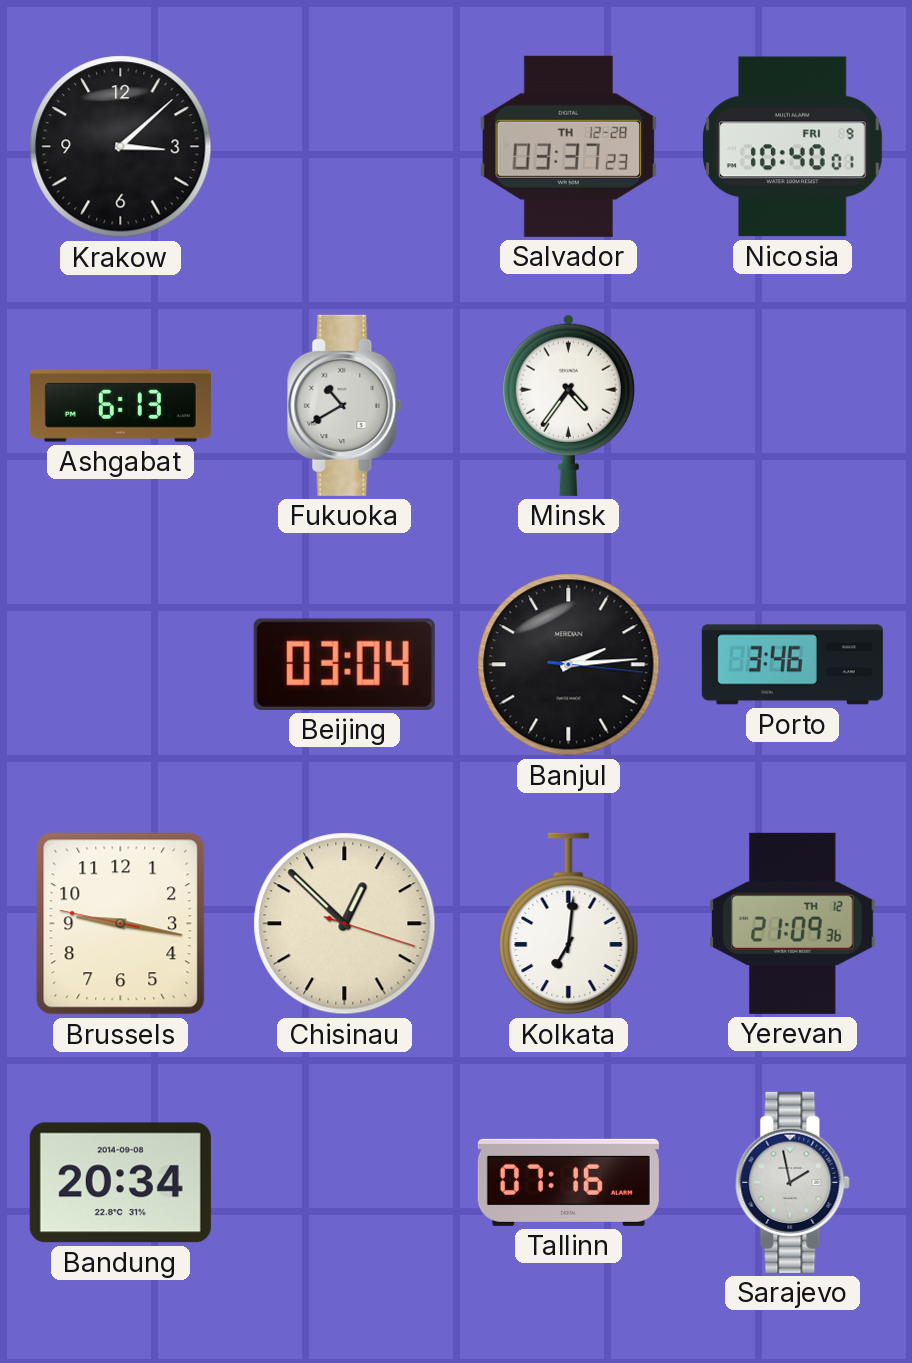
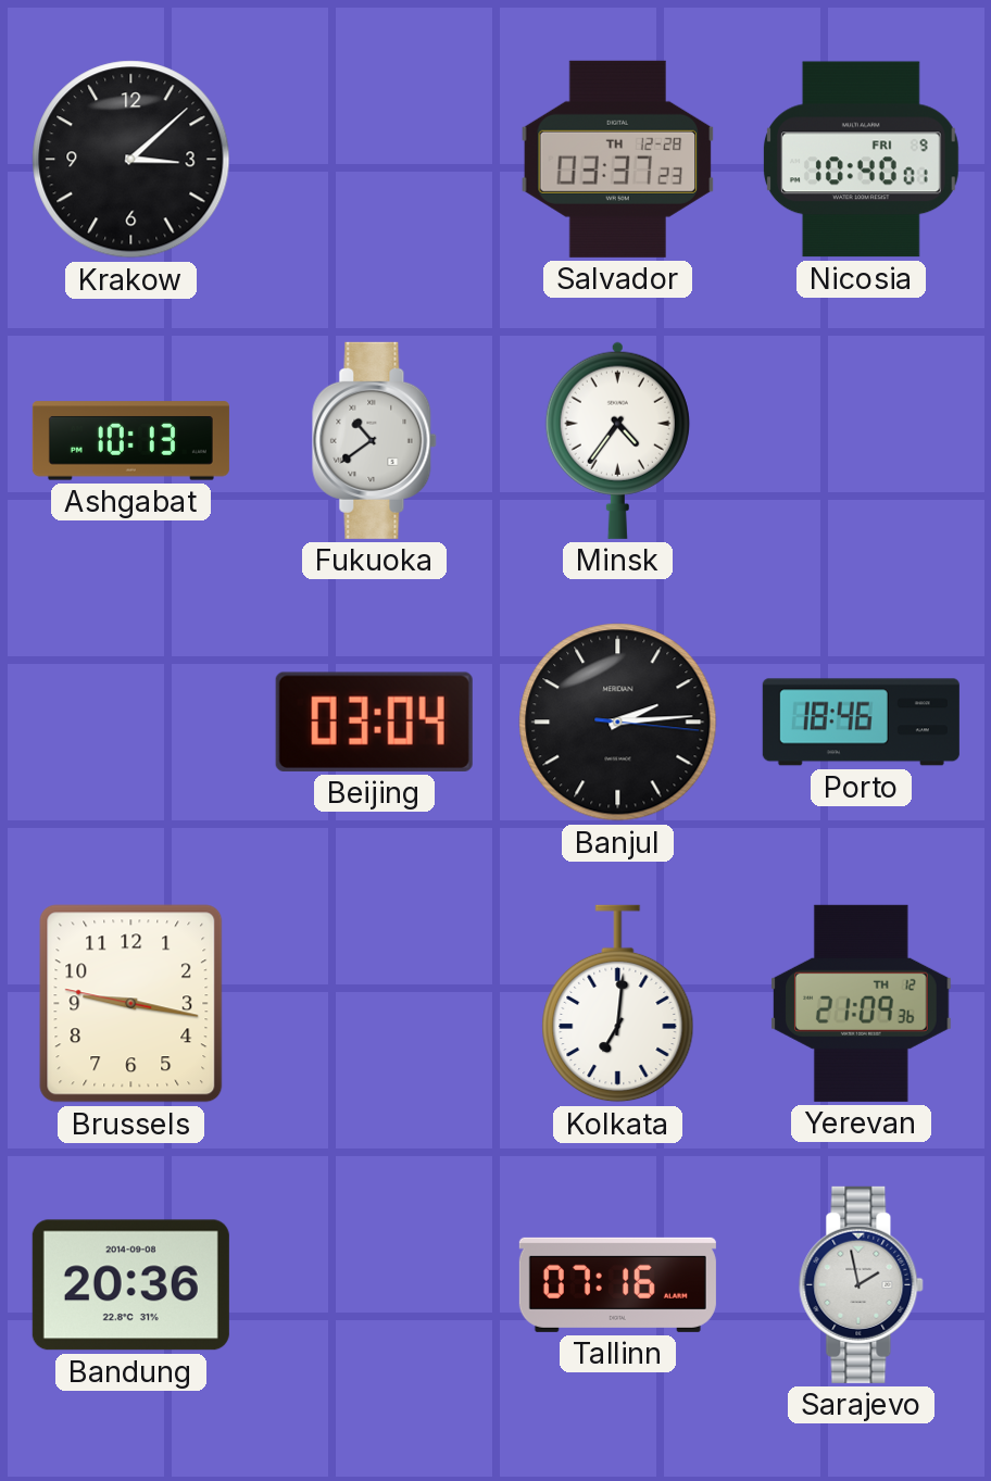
Ashgabat: 6:13 -> 10:13 (130, 441)
Fukuoka: 10:40 -> 10:39 (375, 440)
Porto: 3:46 -> 18:46 (861, 723)
Chisinau: 12:52 -> none (345, 924)
Bandung: 20:34 -> 20:36 (130, 1285)
